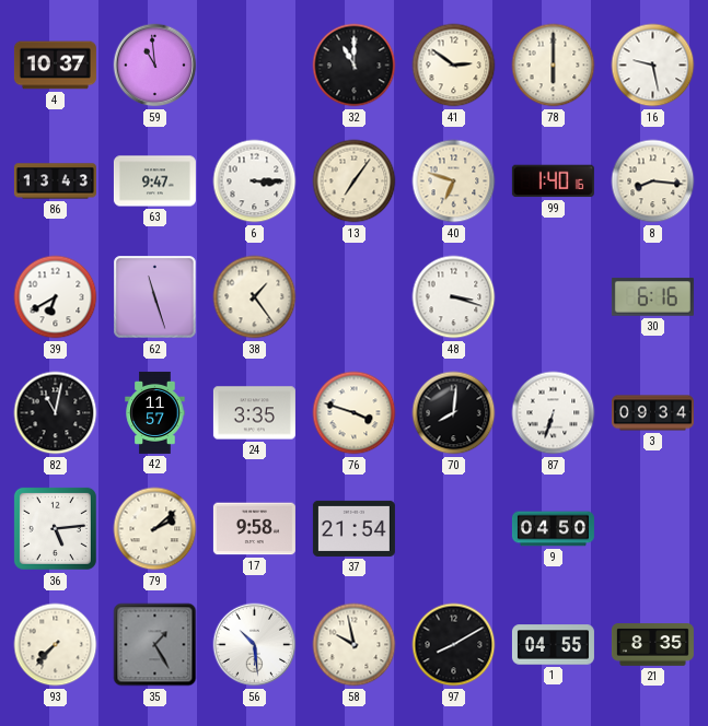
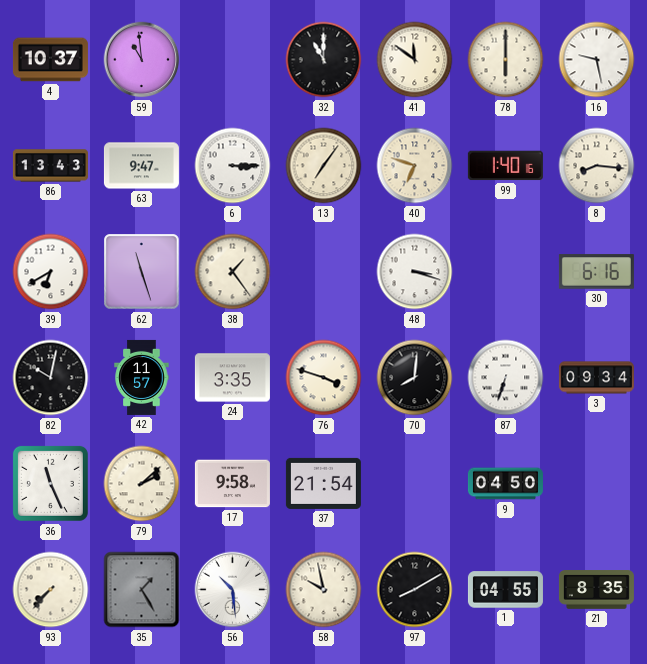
41: 2:51 -> 11:51 (415, 60)
82: 11:02 -> 10:02 (51, 378)
36: 5:14 -> 11:26 (50, 483)
